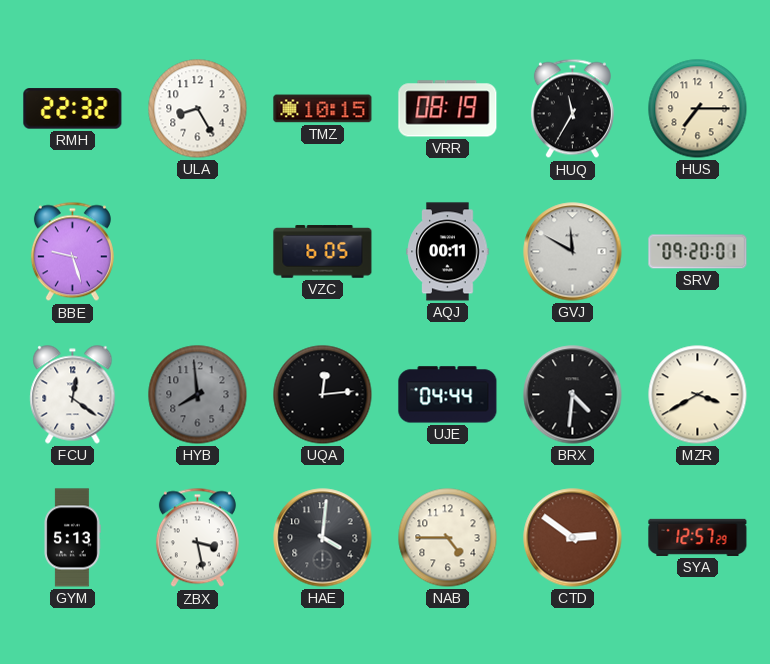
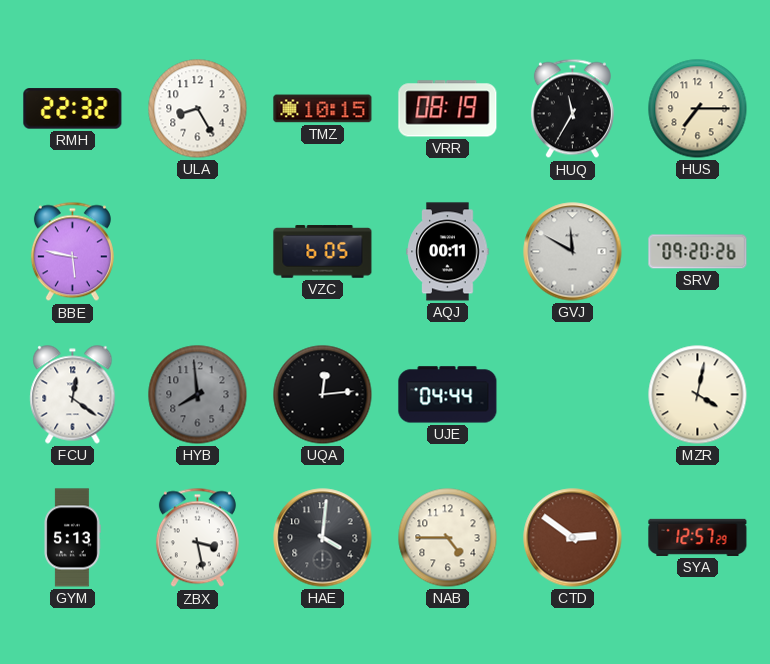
BBE: 9:27 -> 5:47 (72, 252)
SRV: 09:20:01 -> 09:20:26 (698, 252)
BRX: 4:31 -> none (573, 395)
MZR: 3:40 -> 4:02 (698, 395)
